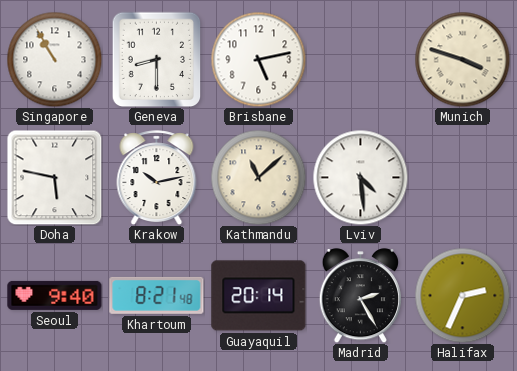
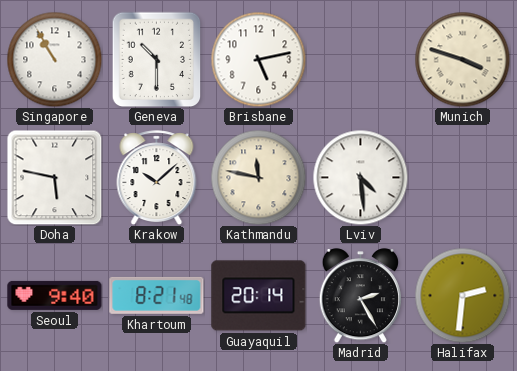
Geneva: 8:30 -> 10:30 (157, 59)
Krakow: 10:13 -> 10:08 (157, 178)
Kathmandu: 11:08 -> 11:47 (258, 177)
Halifax: 2:34 -> 2:31 (462, 295)
